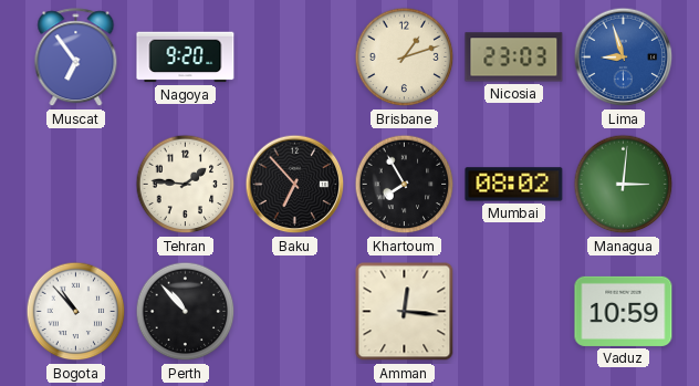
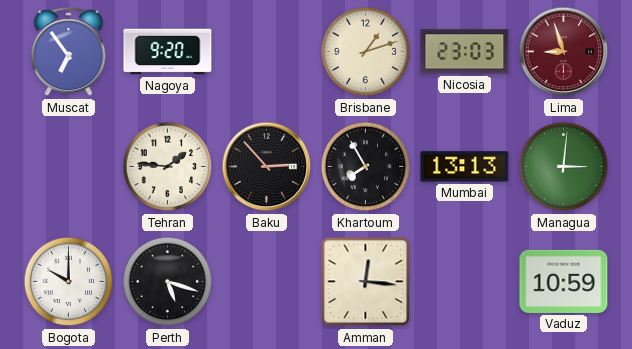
Lima dial: blue -> burgundy (564, 52)
Baku: 6:53 -> 2:53 (267, 167)
Mumbai: 08:02 -> 13:13 (465, 167)
Bogota: 10:53 -> 10:00 (69, 282)
Perth: 10:53 -> 5:18 (168, 282)
